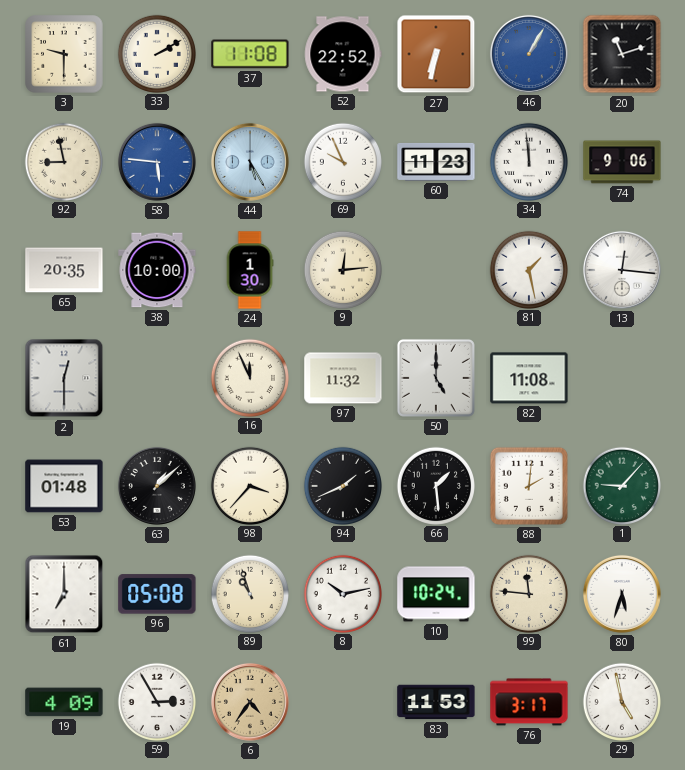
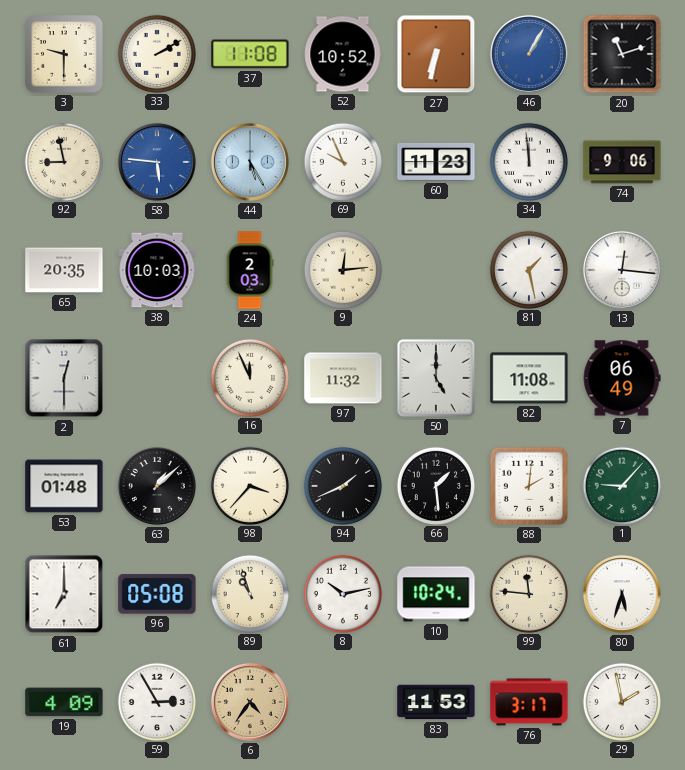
52: 22:52 -> 10:52 (343, 54)
38: 10:00 -> 10:03 (157, 270)
24: 1:30 -> 2:03 (250, 270)
7: none -> 06:49 (622, 378)
29: 4:58 -> 1:58 (621, 701)
